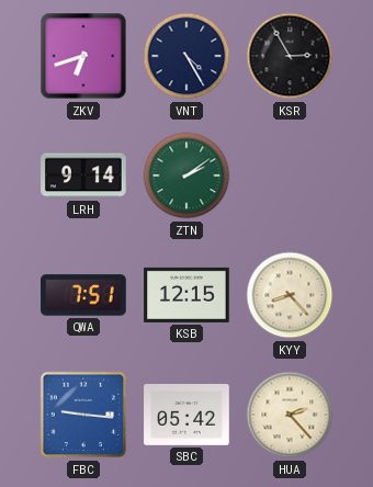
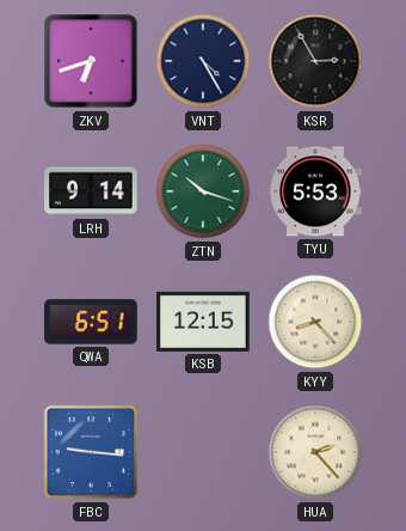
ZTN: 2:09 -> 10:18 (203, 191)
TYU: none -> 5:53 (315, 191)
QWA: 7:51 -> 6:51 (91, 322)
SBC: 05:42 -> none (187, 416)
